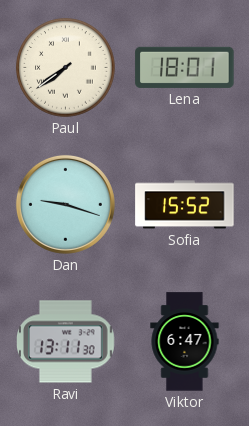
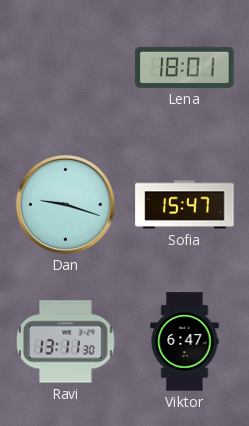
Paul: 7:39 -> none (66, 68)
Sofia: 15:52 -> 15:47 (185, 205)
